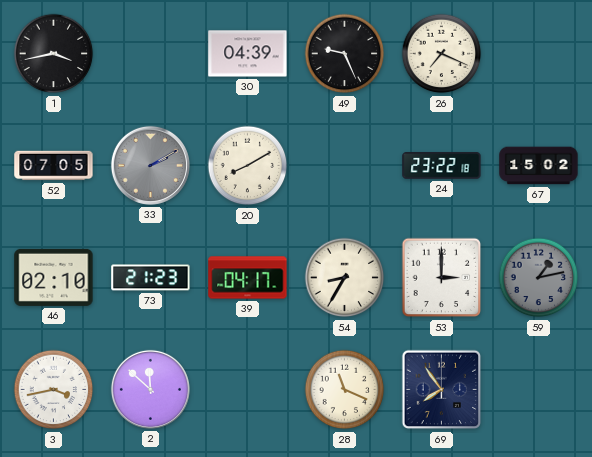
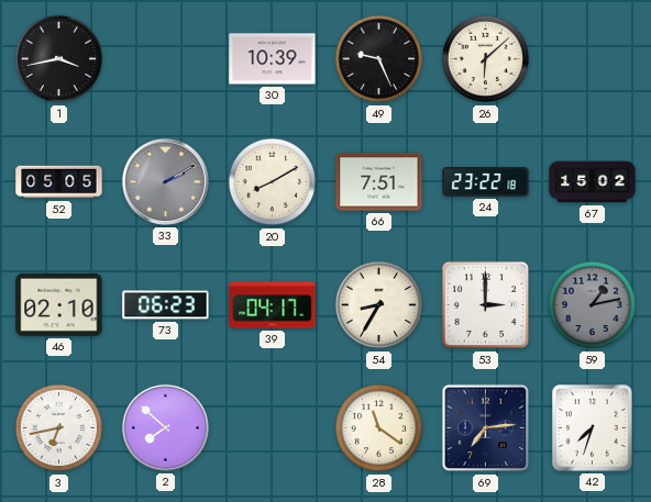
30: 04:39 -> 10:39 (273, 59)
26: 7:19 -> 6:08 (486, 59)
52: 07:05 -> 05:05 (59, 182)
66: none -> 7:51 (379, 182)
73: 21:23 -> 06:23 (166, 305)
3: 3:43 -> 6:43 (59, 428)
2: 11:52 -> 7:52 (165, 427)
28: 11:19 -> 11:21 (379, 428)
69: 7:54 -> 7:14 (486, 428)
42: none -> 7:33 (593, 428)
